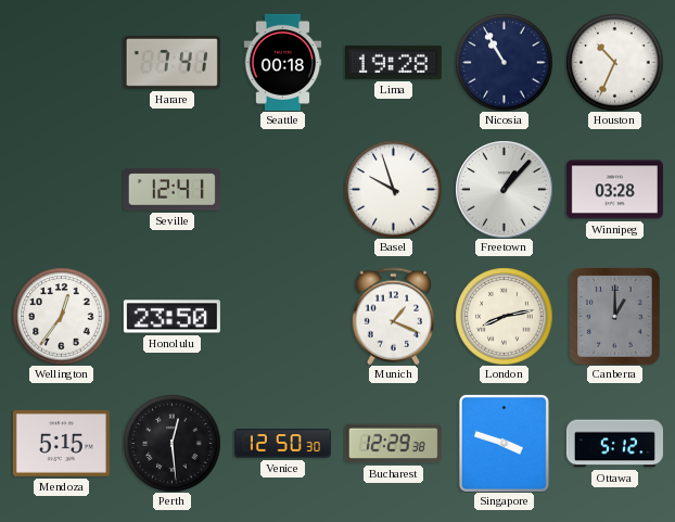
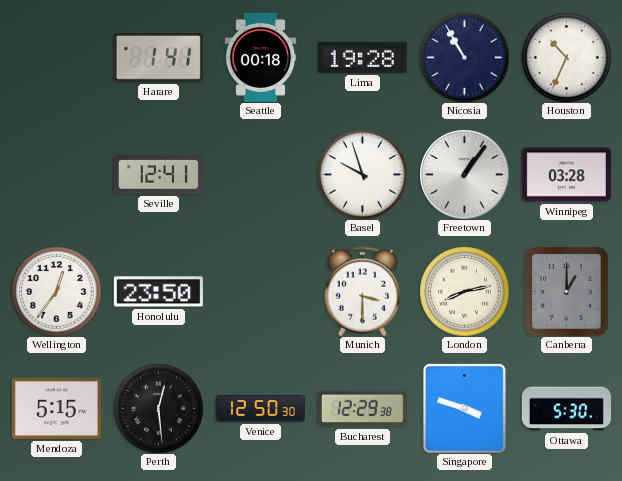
Harare: 7:41 -> 1:41 (158, 57)
Freetown: 1:07 -> 1:06 (464, 174)
Munich: 1:19 -> 3:30 (363, 291)
Ottawa: 5:12 -> 5:30 (566, 409)
